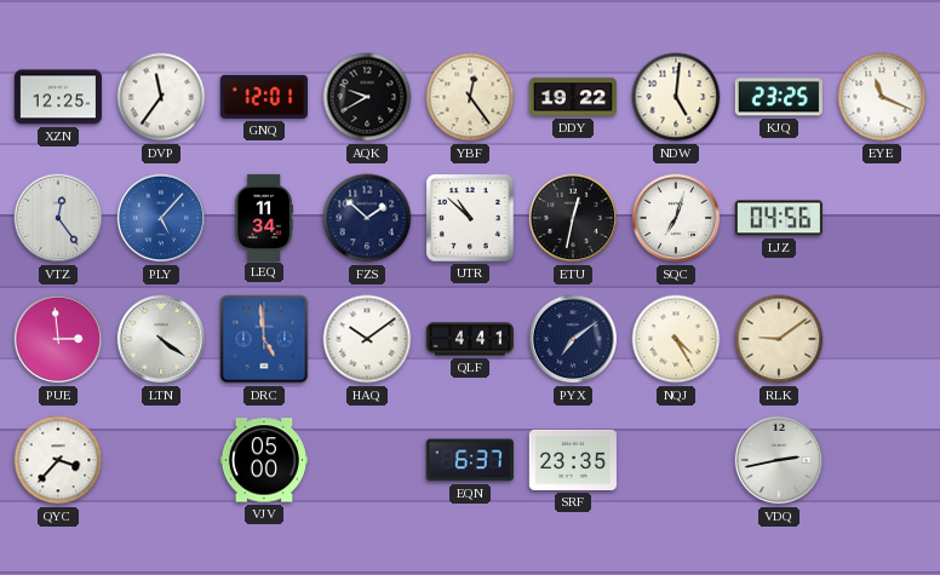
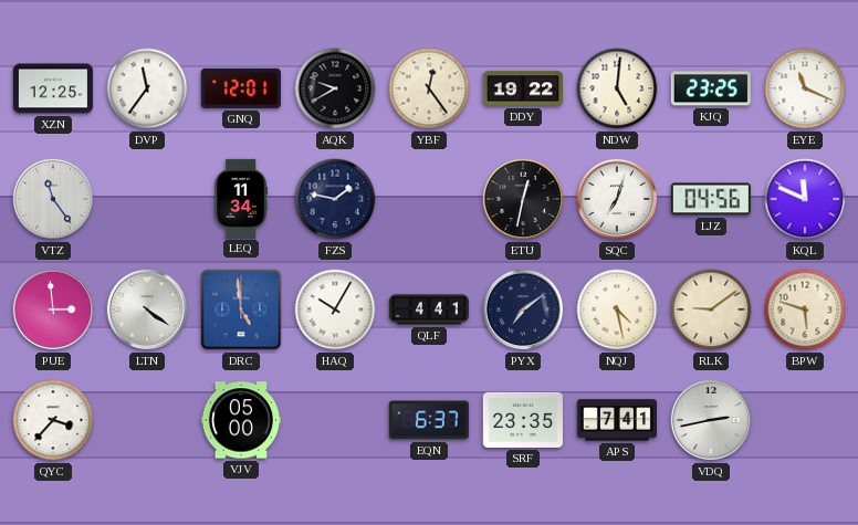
VTZ: 12:24 -> 11:24 (53, 199)
PLY: 5:07 -> none (161, 218)
FZS: 1:52 -> 1:47 (335, 199)
UTR: 10:52 -> none (470, 218)
KQL: none -> 11:49 (805, 199)
HAQ: 10:09 -> 10:05 (335, 309)
NQJ: 4:25 -> 4:28 (617, 309)
BPW: none -> 5:48 (805, 309)
APS: none -> 7:41 (616, 420)
